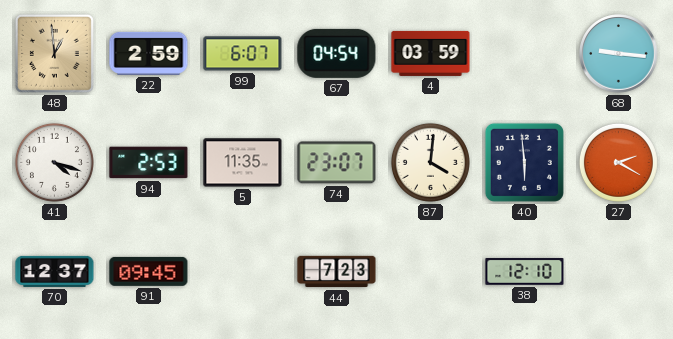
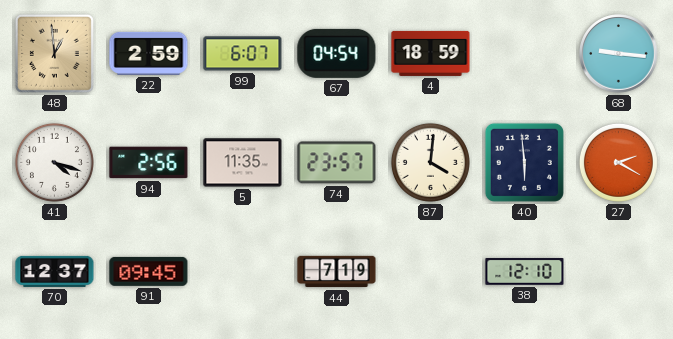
4: 03:59 -> 18:59 (431, 53)
94: 2:53 -> 2:56 (149, 163)
74: 23:07 -> 23:57 (337, 163)
44: 7:23 -> 7:19 (337, 272)
